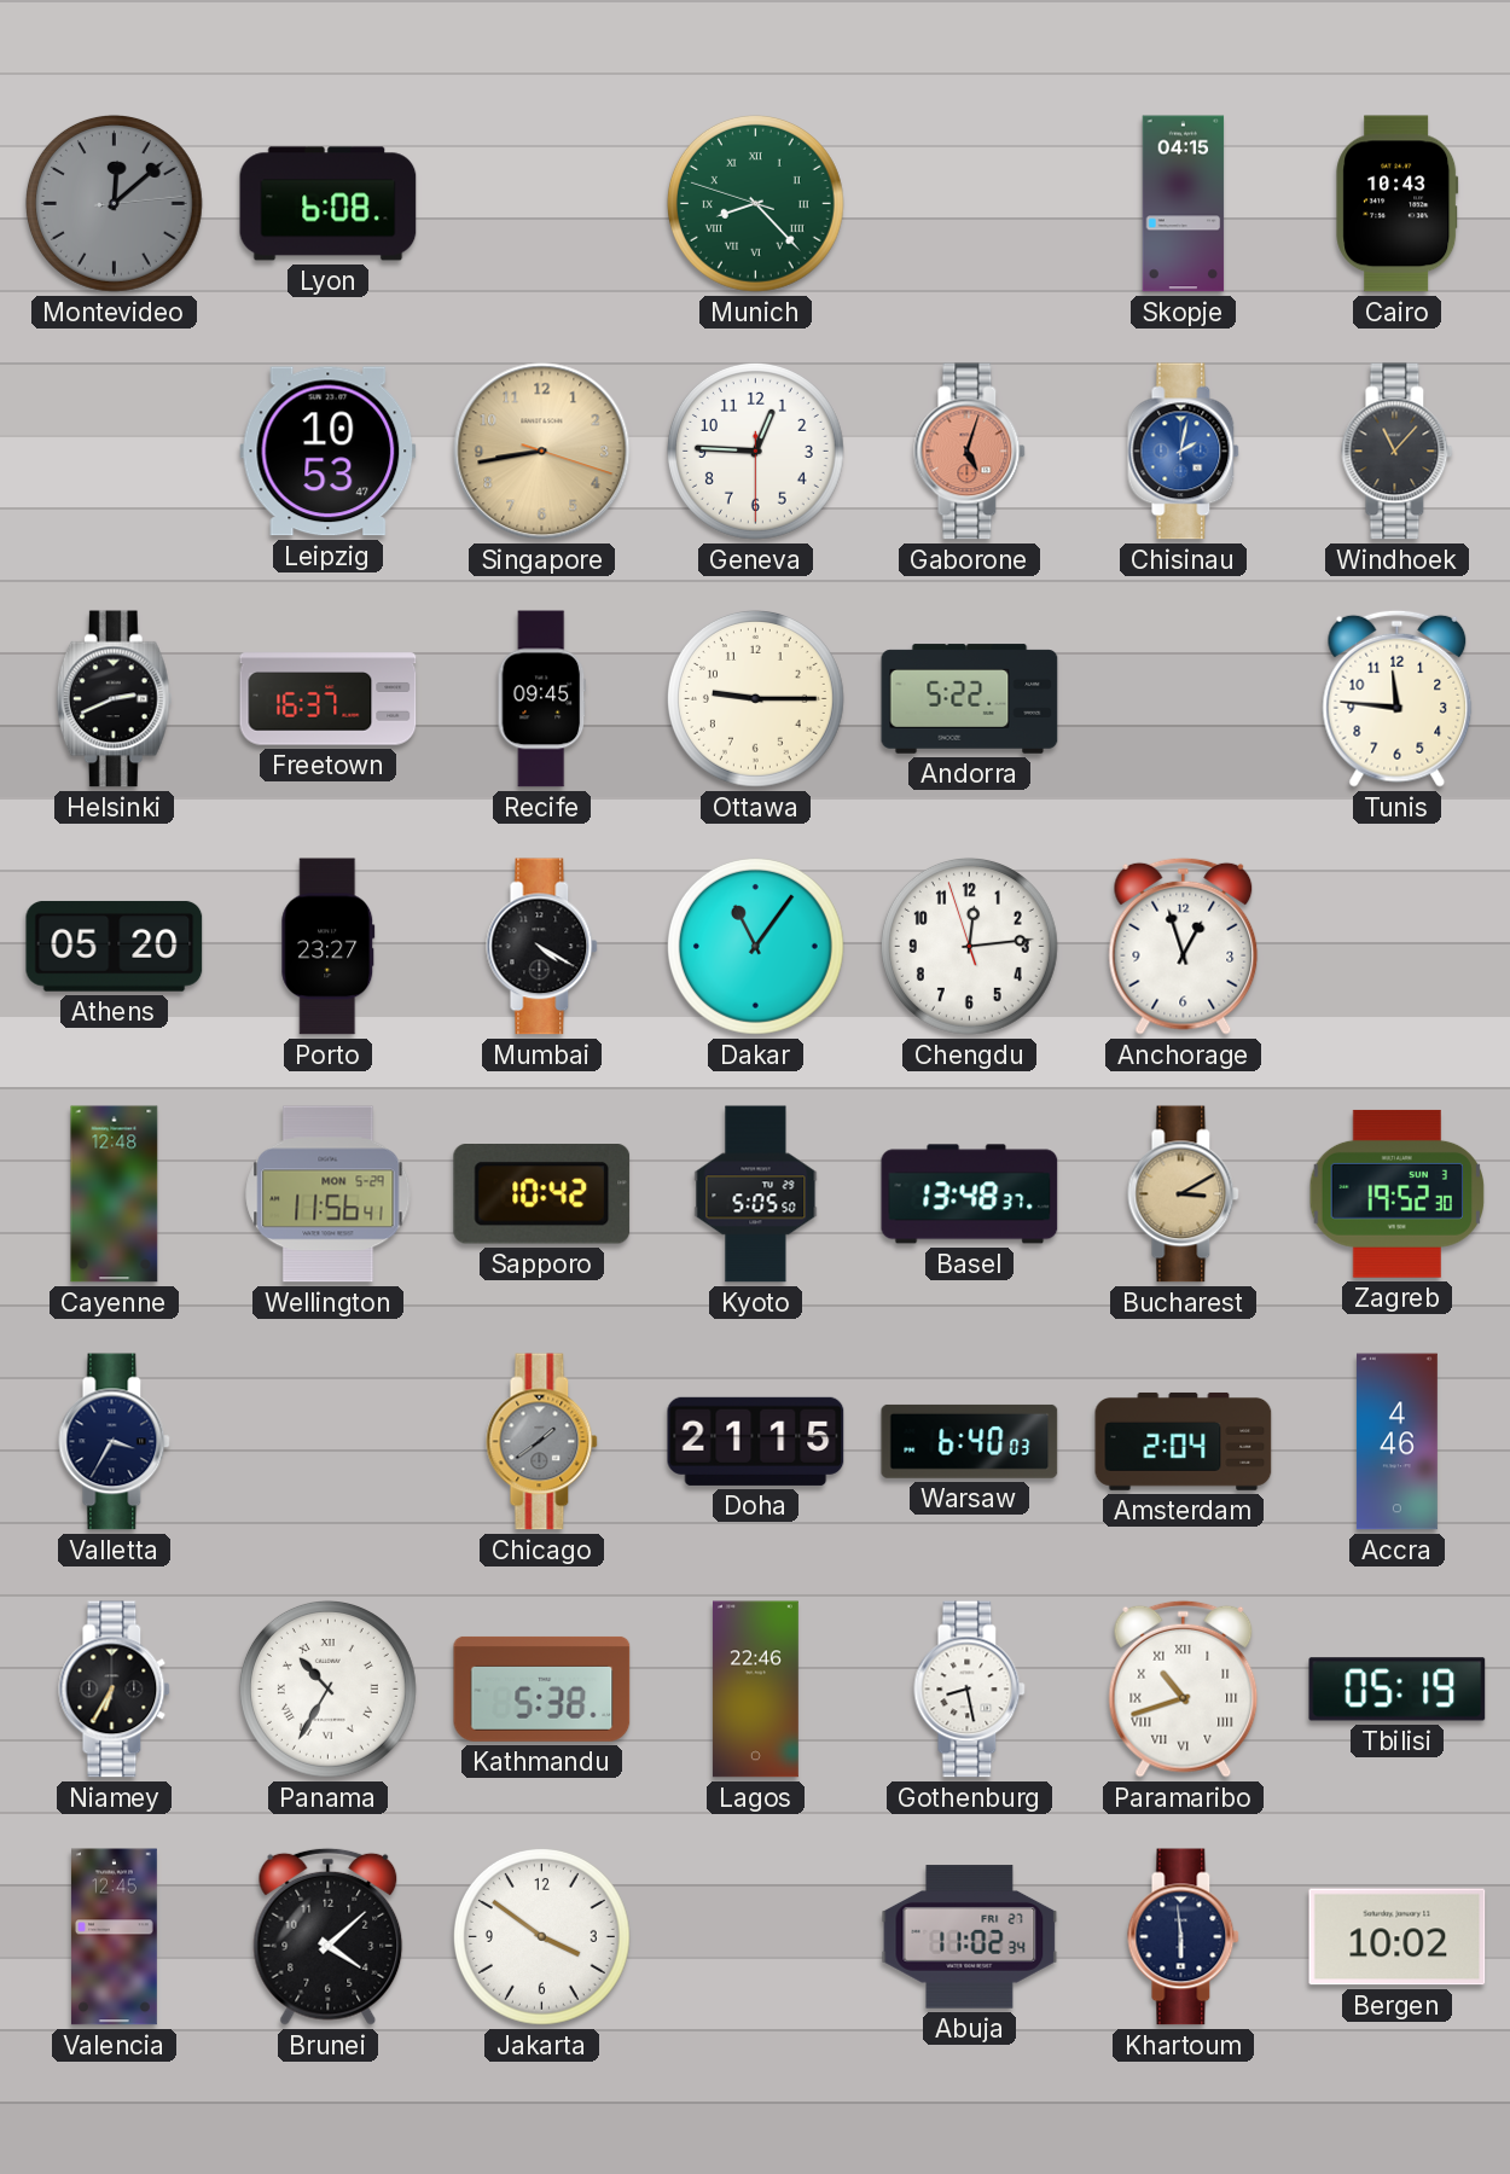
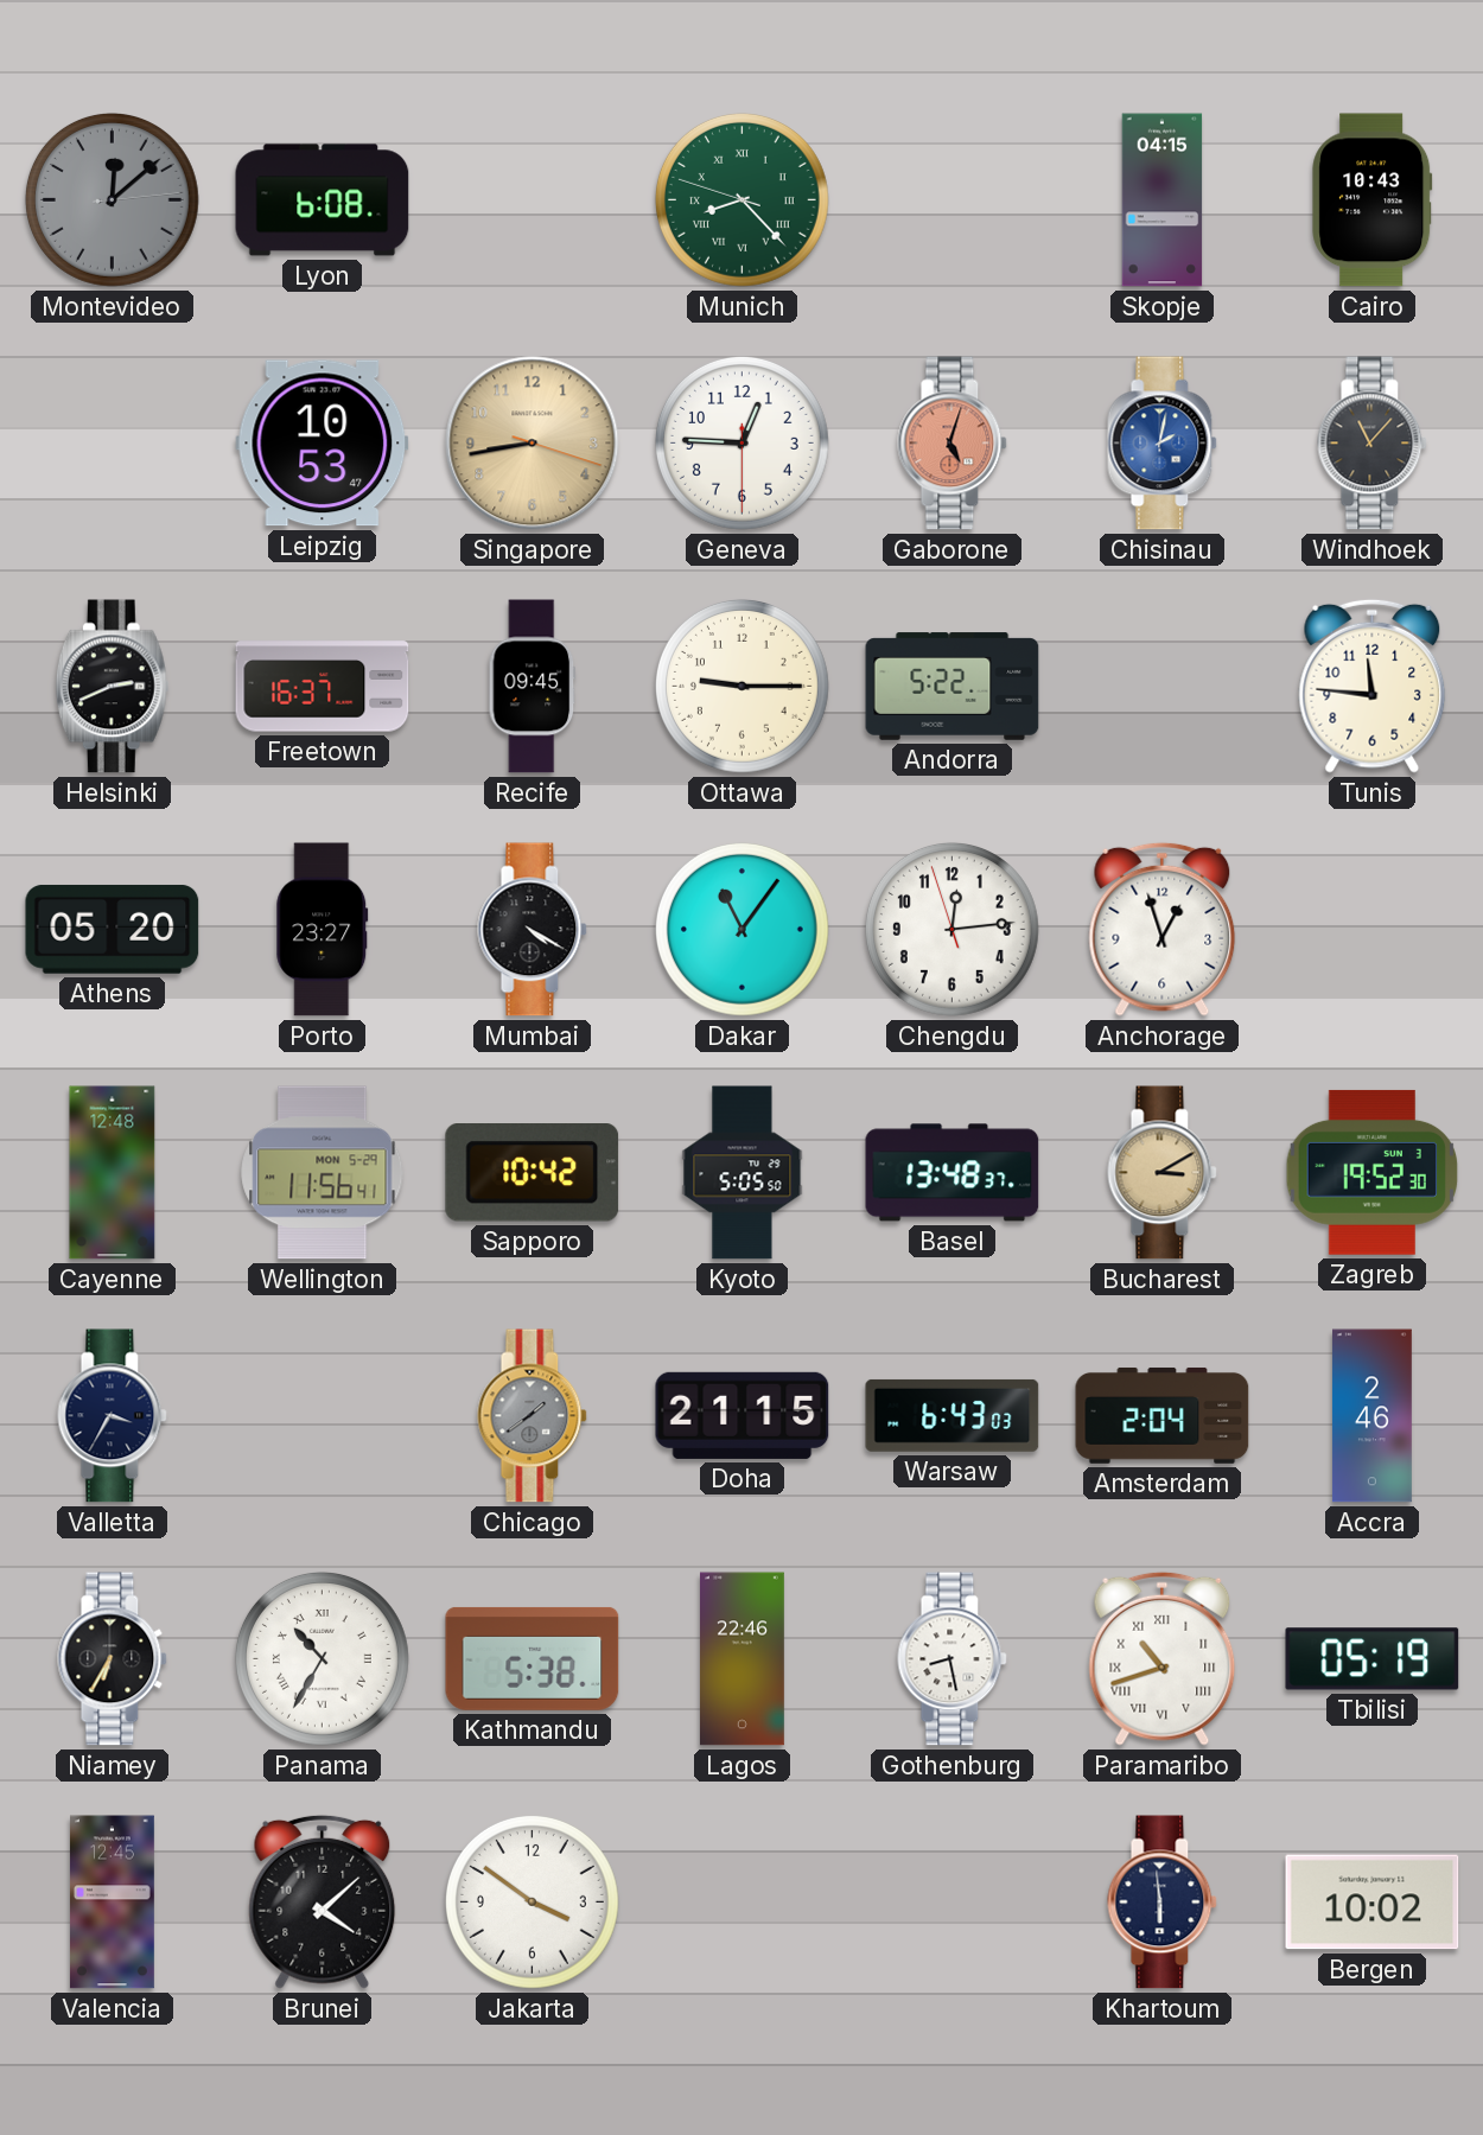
Warsaw: 6:40 -> 6:43 (953, 1415)
Accra: 4:46 -> 2:46 (1371, 1416)
Abuja: 11:02 -> none (970, 1937)
